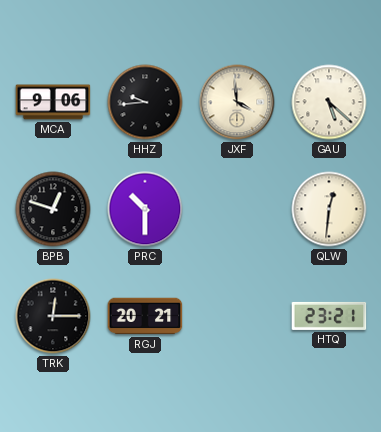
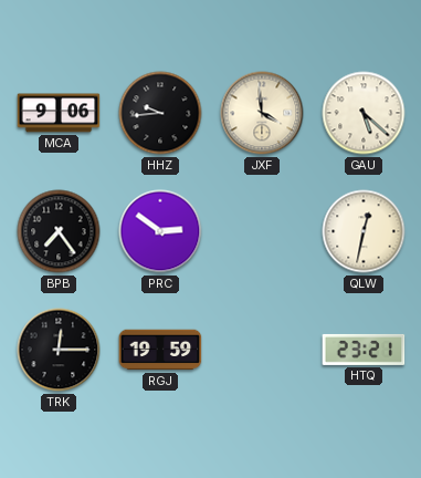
BPB: 12:48 -> 7:24 (59, 231)
PRC: 10:30 -> 2:51 (160, 231)
QLW: 12:31 -> 12:32 (364, 231)
RGJ: 20:21 -> 19:59 (160, 350)
